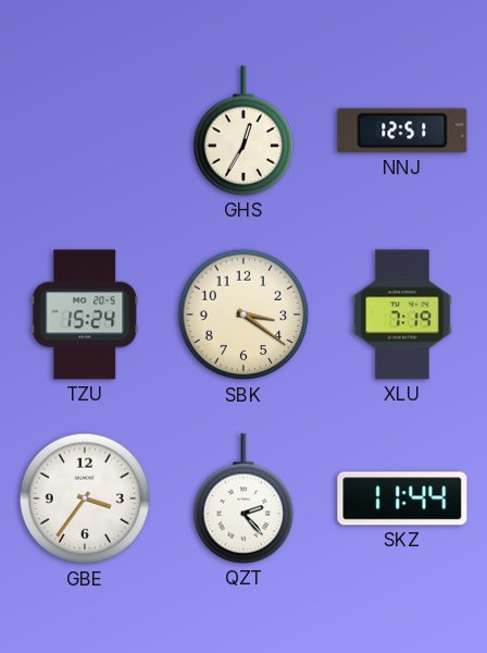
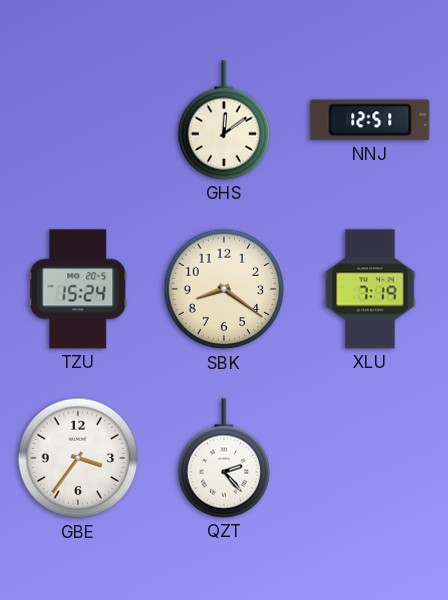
GHS: 12:35 -> 12:09 (224, 120)
SBK: 3:21 -> 8:21 (224, 289)
SKZ: 11:44 -> none (402, 498)
